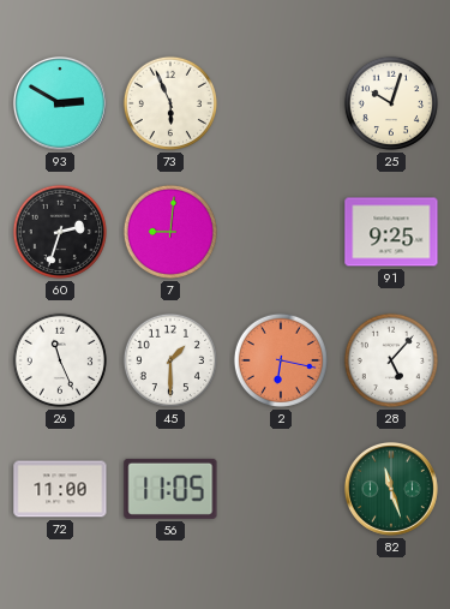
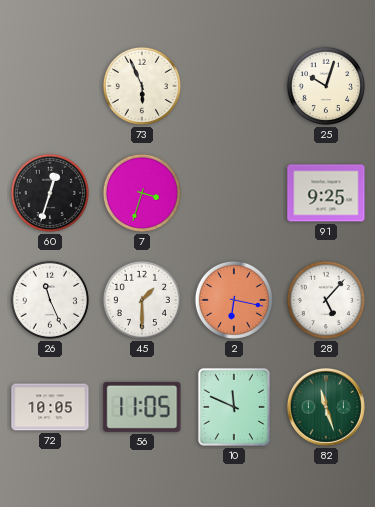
93: 2:50 -> none (60, 103)
60: 2:33 -> 12:33 (50, 193)
7: 9:01 -> 3:33 (142, 193)
72: 11:00 -> 10:05 (50, 407)
10: none -> 11:49 (234, 407)
